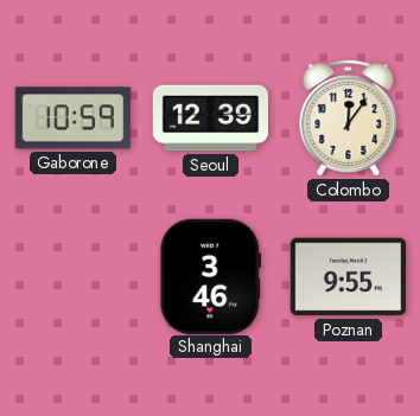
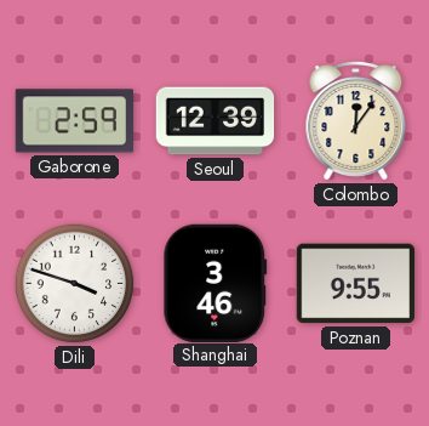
Gaborone: 10:59 -> 2:59 (75, 121)
Dili: none -> 3:48 (75, 284)
